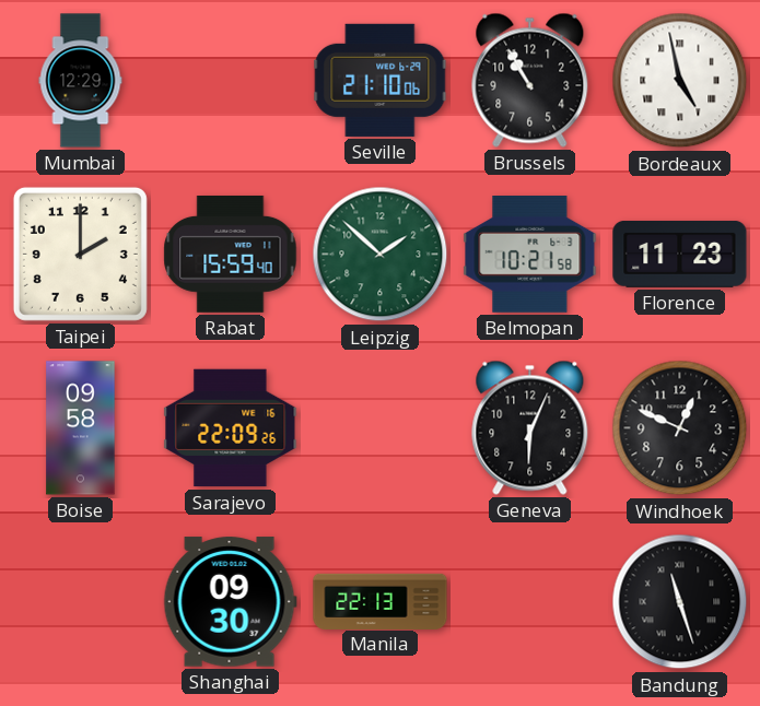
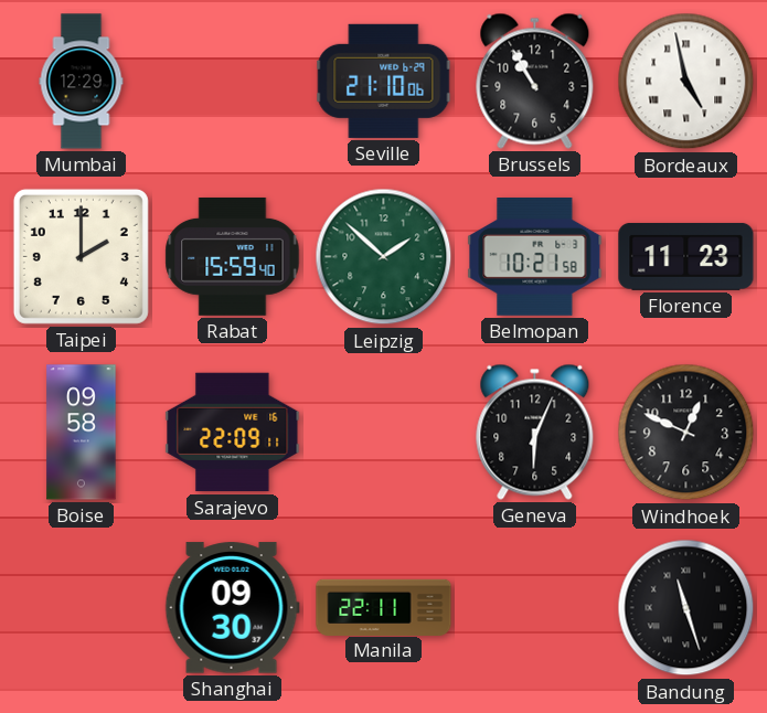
Sarajevo: 22:09:26 -> 22:09:11 (233, 433)
Manila: 22:13 -> 22:11 (384, 607)
